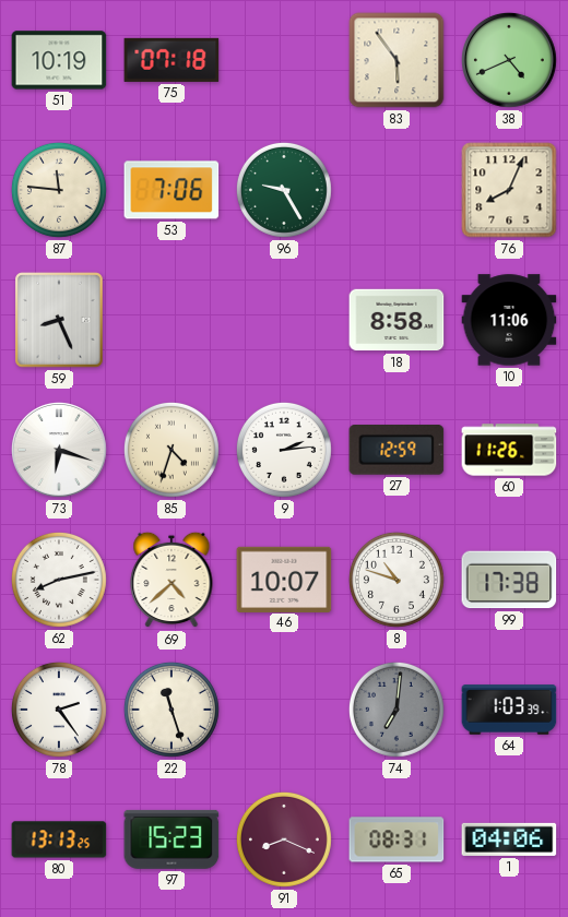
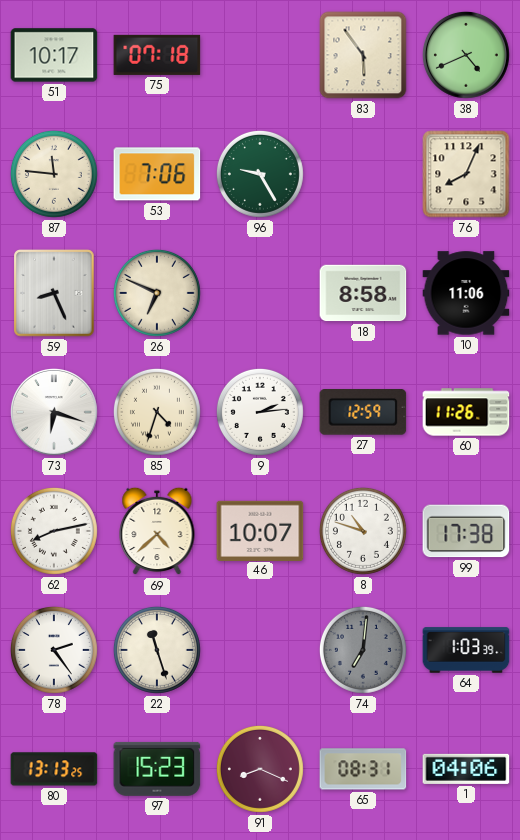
51: 10:19 -> 10:17 (54, 55)
26: none -> 6:49 (157, 293)
